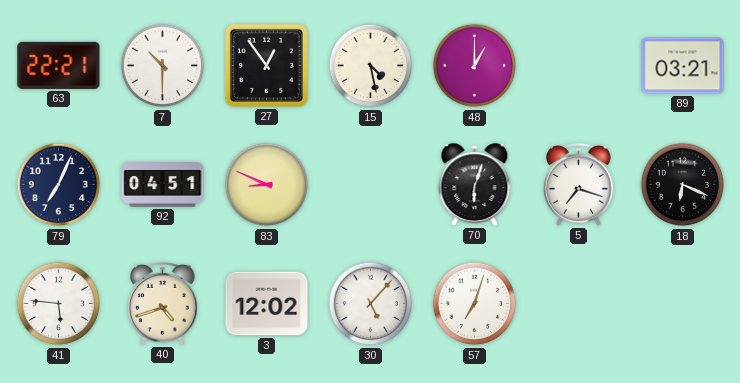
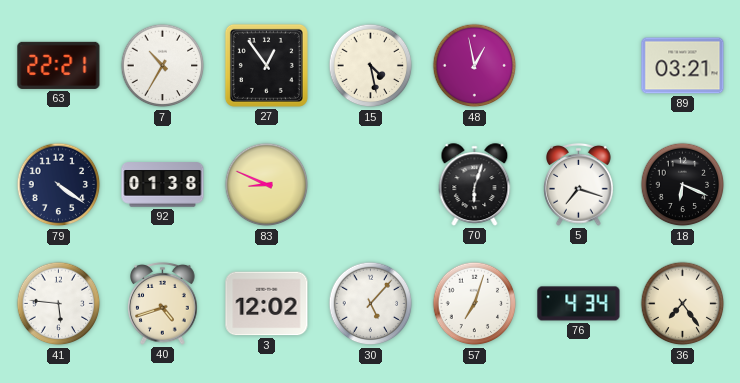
7: 10:30 -> 10:35 (163, 66)
48: 1:00 -> 12:58 (475, 66)
79: 7:04 -> 4:21 (59, 185)
92: 04:51 -> 01:38 (163, 185)
76: none -> 4:34 (579, 304)
36: none -> 7:24 (683, 304)
